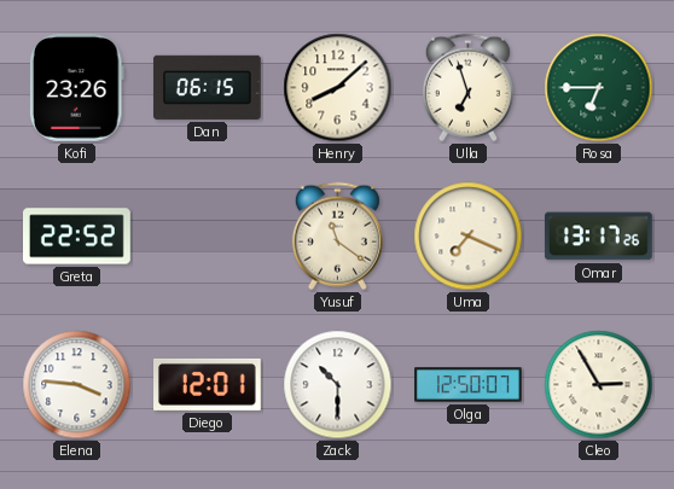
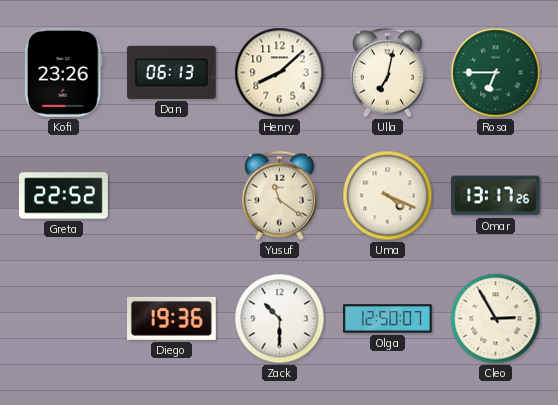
Dan: 06:15 -> 06:13 (171, 72)
Ulla: 6:57 -> 7:02 (387, 73)
Uma: 7:19 -> 4:19 (388, 196)
Elena: 3:46 -> none (77, 385)
Diego: 12:01 -> 19:36 (172, 318)
